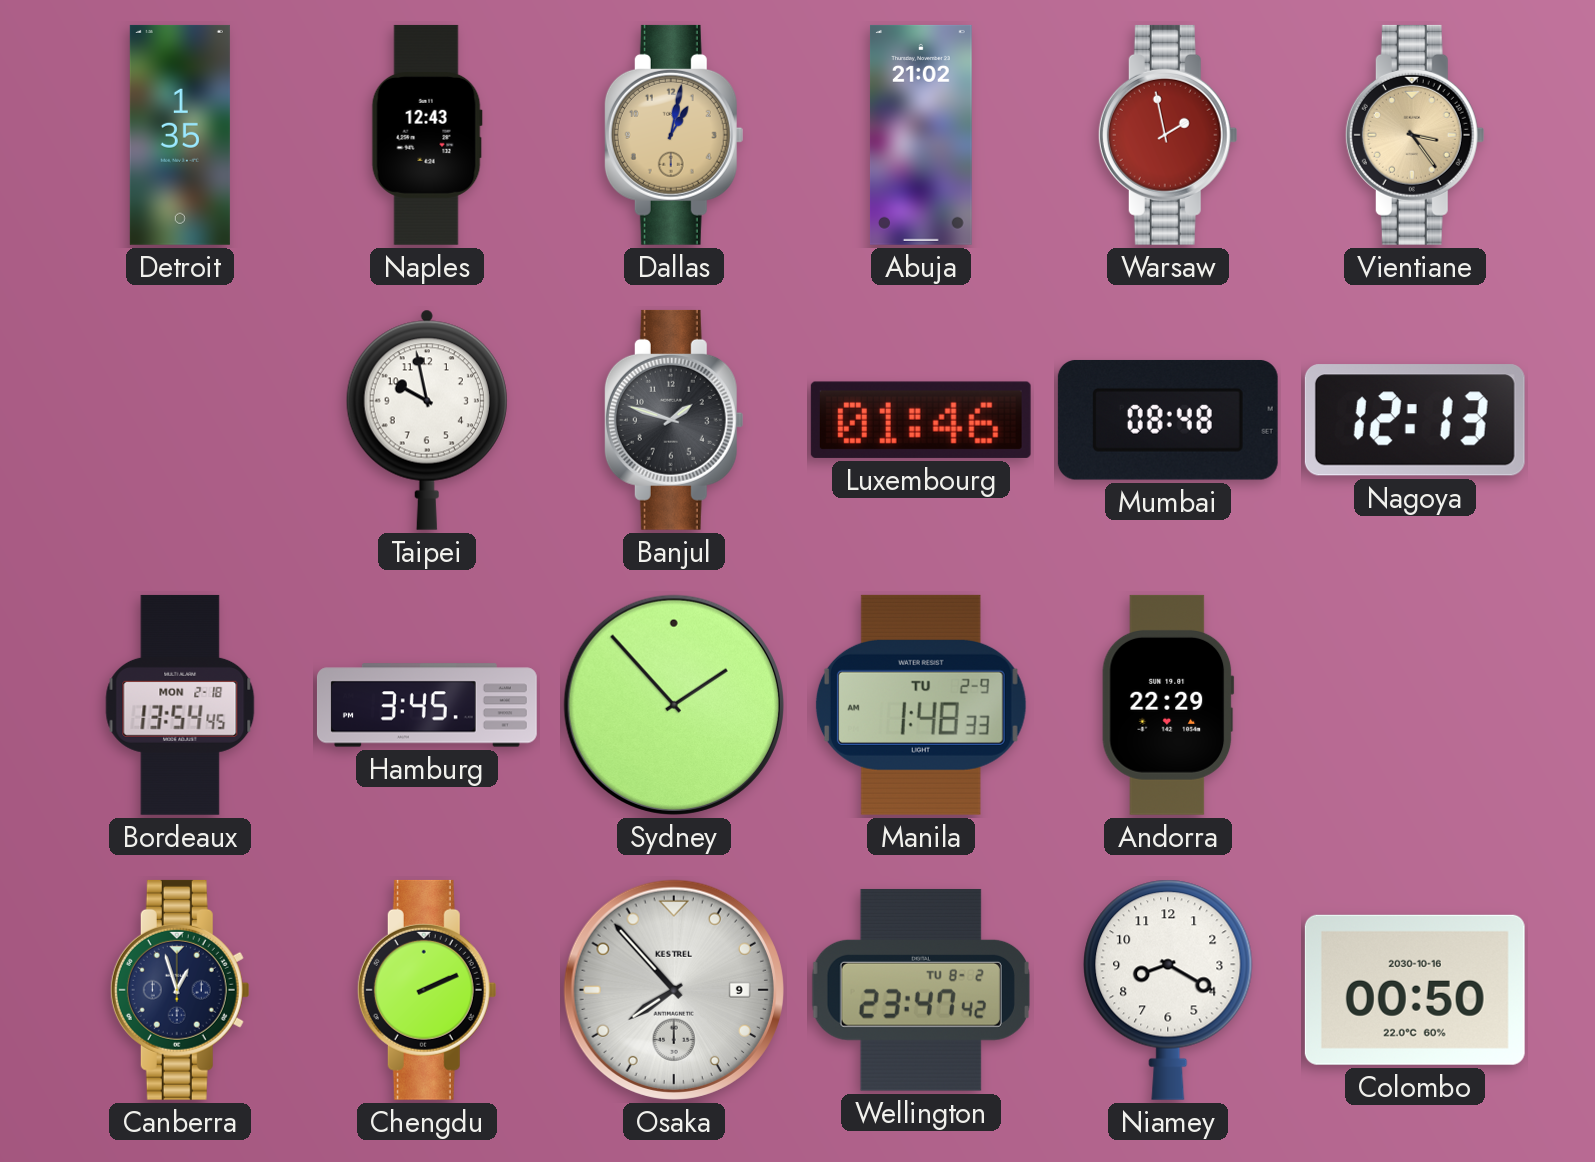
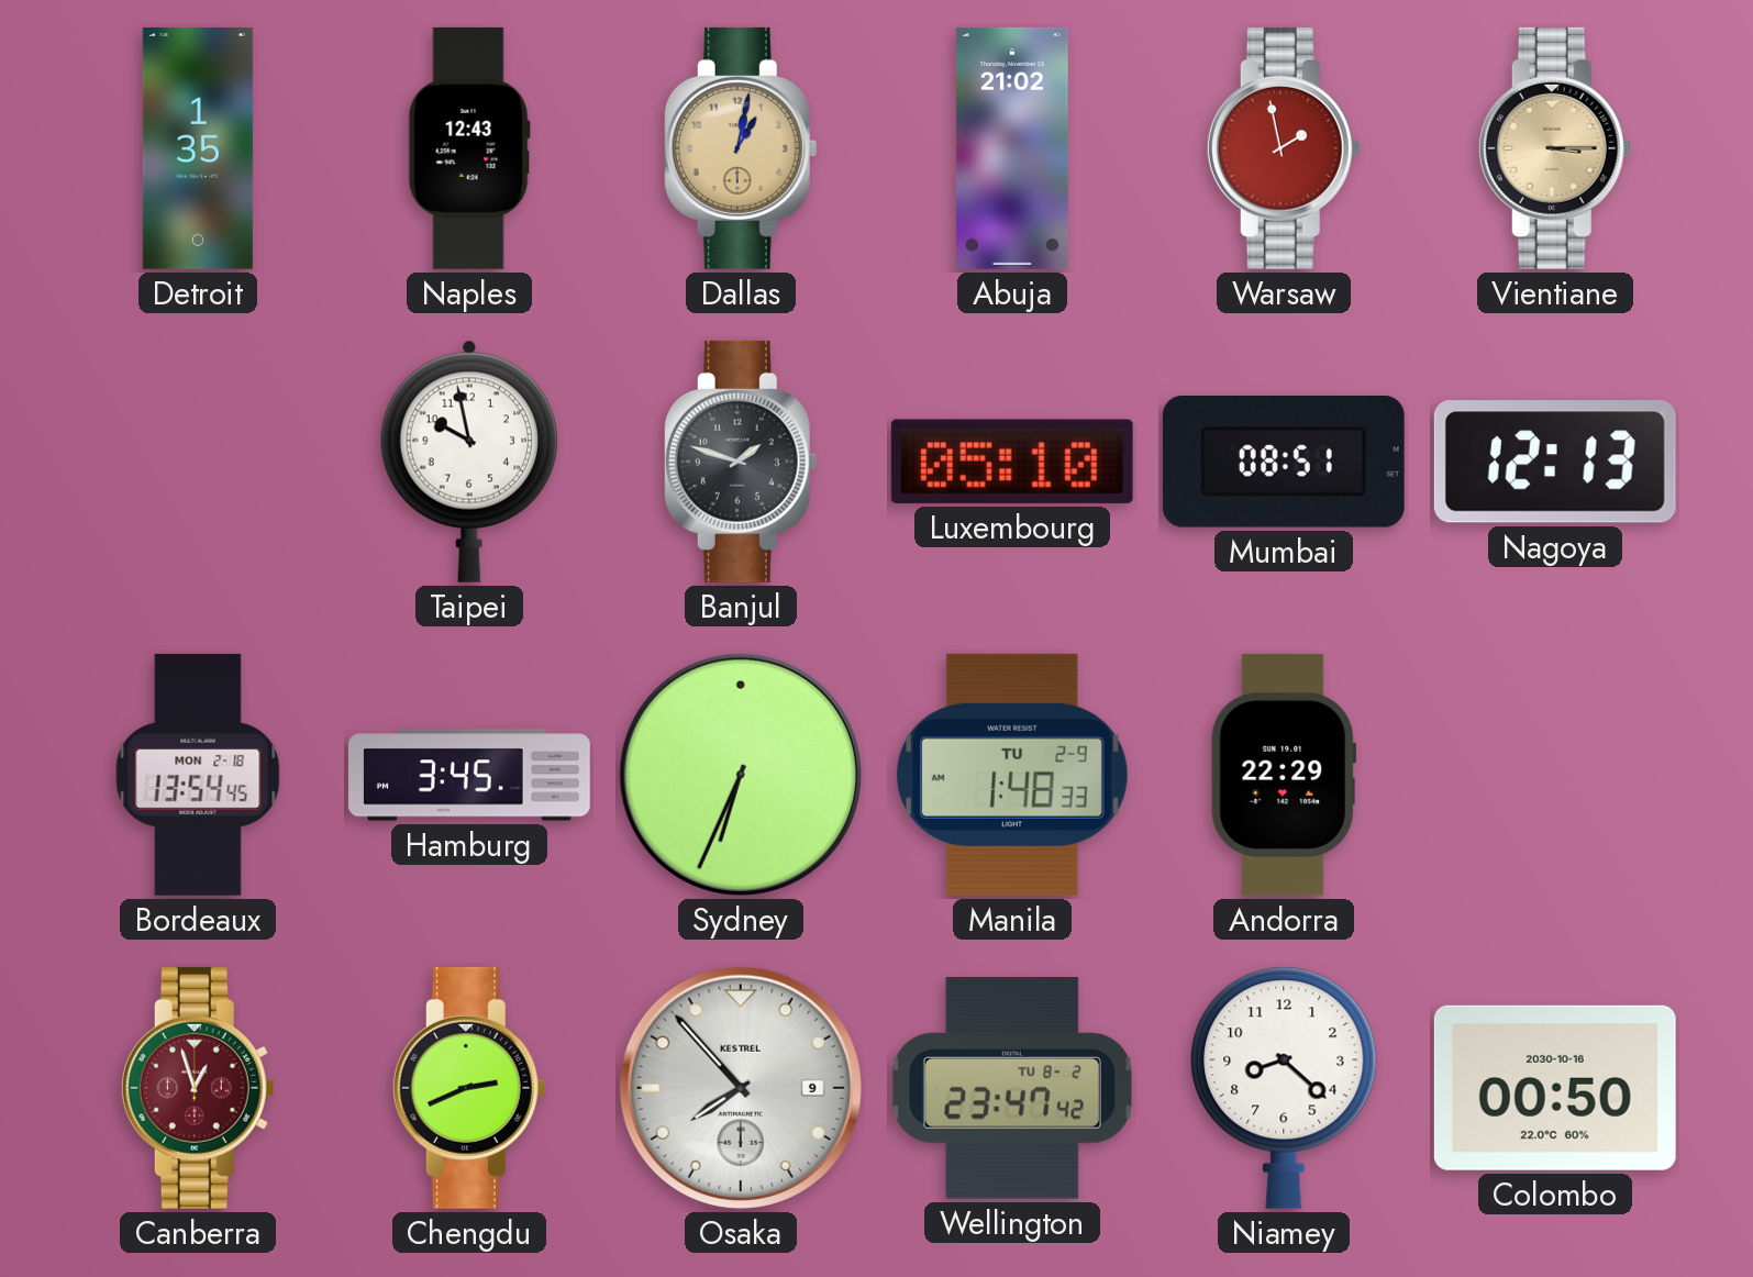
Vientiane: 3:24 -> 3:15 (1555, 148)
Luxembourg: 01:46 -> 05:10 (1012, 462)
Mumbai: 08:48 -> 08:51 (1284, 462)
Sydney: 1:53 -> 6:34 (741, 775)
Canberra dial: navy -> burgundy (198, 1088)
Chengdu: 2:11 -> 2:41 (469, 1088)
Niamey: 8:20 -> 8:22 (1284, 1088)
